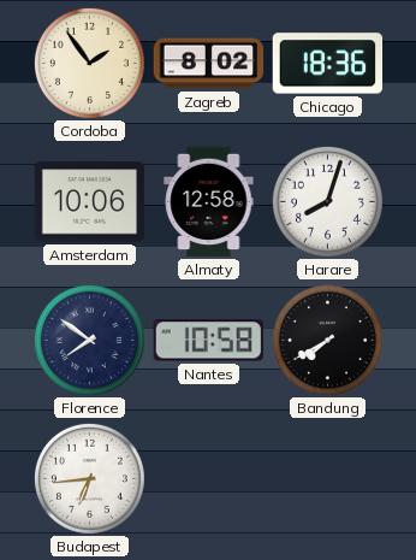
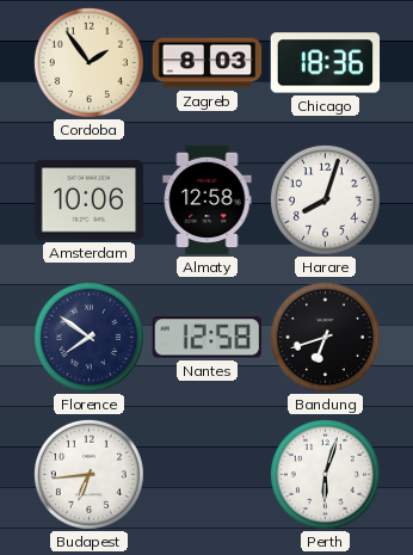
Zagreb: 8:02 -> 8:03 (208, 63)
Nantes: 10:58 -> 12:58 (207, 338)
Bandung: 7:40 -> 6:42 (325, 337)
Perth: none -> 6:03 (325, 474)
